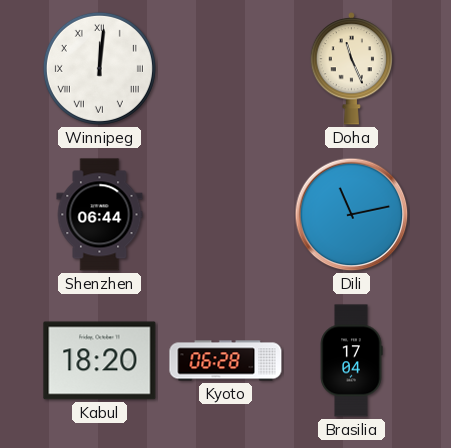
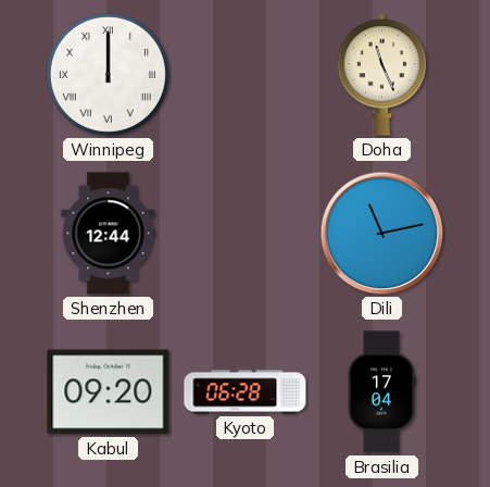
Winnipeg: 12:01 -> 12:00 (108, 74)
Shenzhen: 06:44 -> 12:44 (109, 234)
Kabul: 18:20 -> 09:20 (109, 392)
